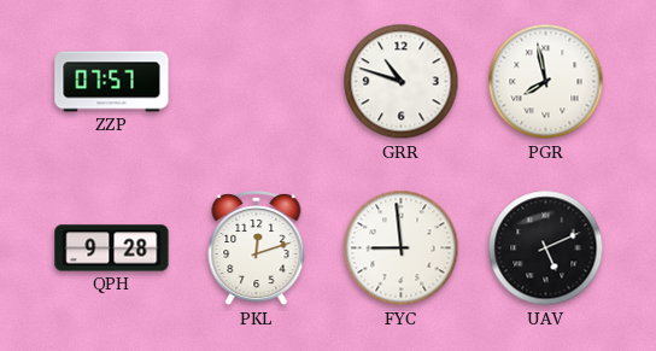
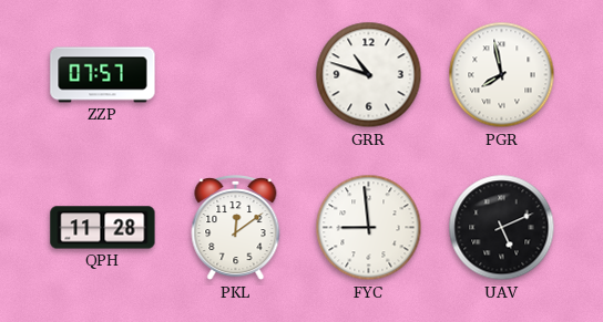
QPH: 9:28 -> 11:28 (103, 228)
PKL: 12:12 -> 12:09 (236, 229)
